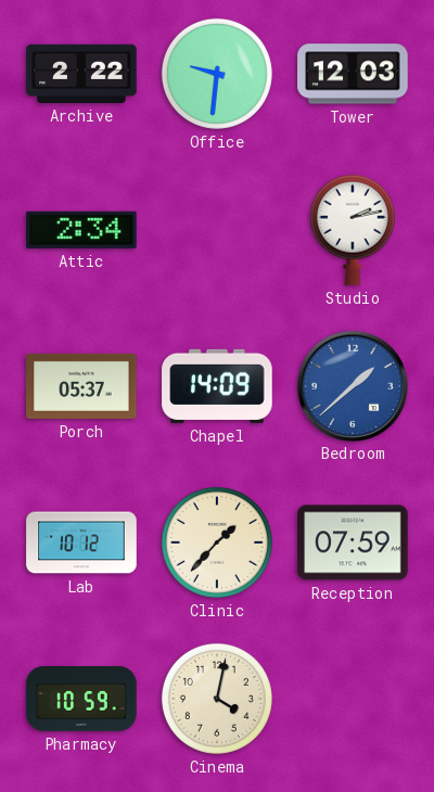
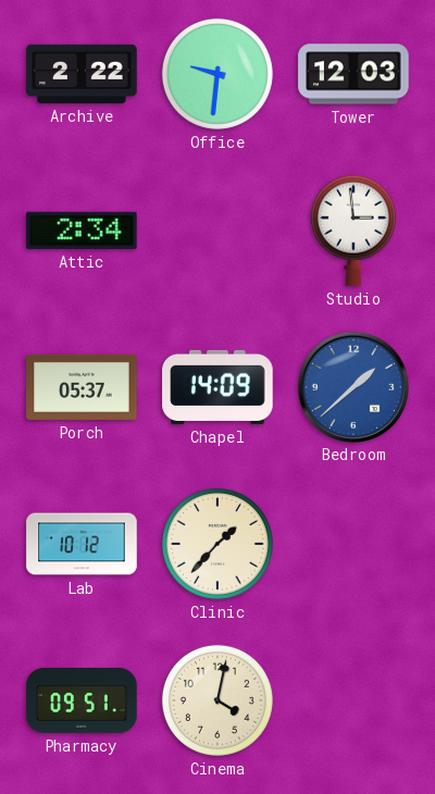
Studio: 2:13 -> 2:59 (353, 231)
Reception: 07:59 -> none (353, 542)
Pharmacy: 10:59 -> 09:51 (82, 702)
